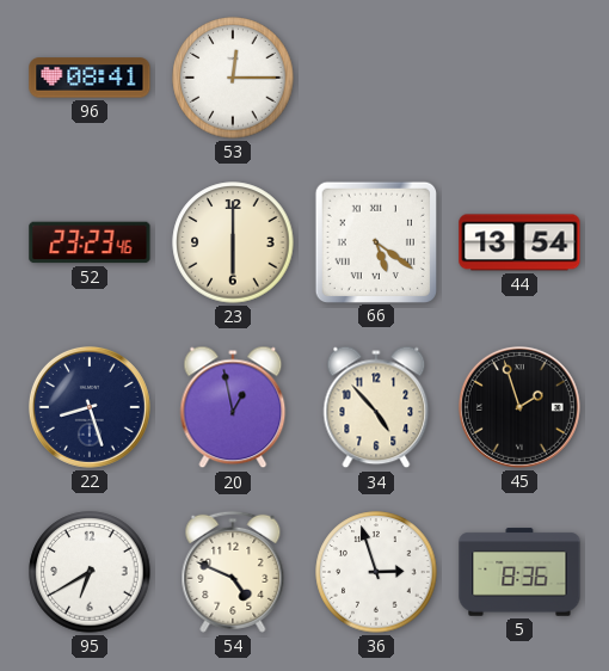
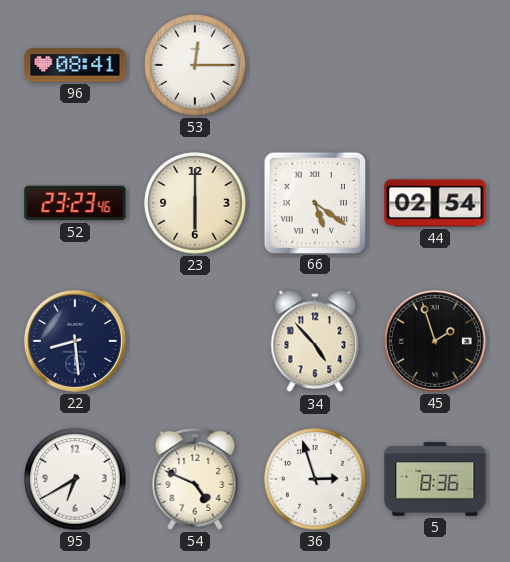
44: 13:54 -> 02:54 (435, 203)
22: 8:27 -> 8:29 (75, 341)
20: 12:58 -> none (233, 407)
